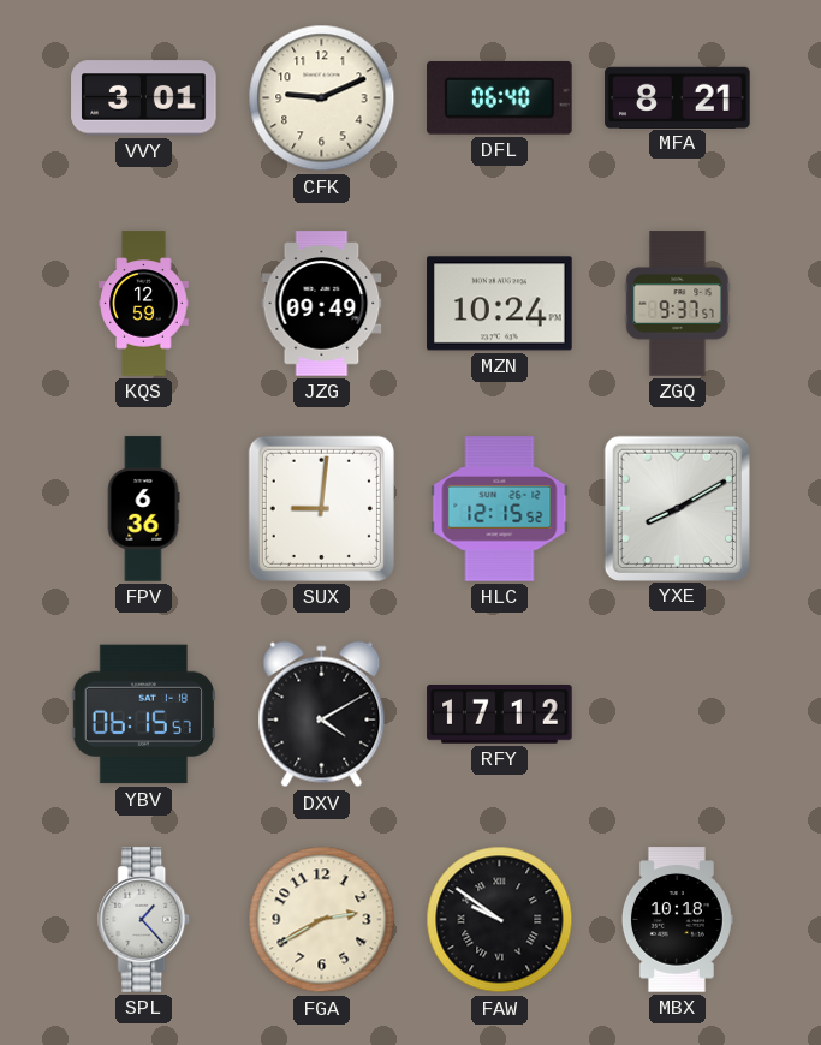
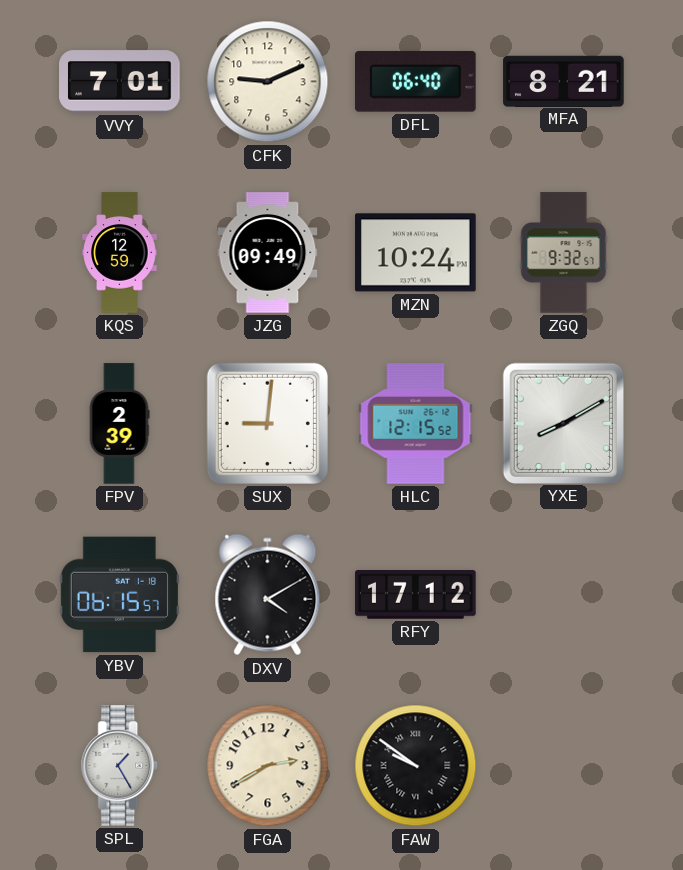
VVY: 3:01 -> 7:01 (120, 82)
ZGQ: 9:37 -> 9:32 (564, 253)
FPV: 6:36 -> 2:39 (119, 424)
SPL: 1:23 -> 1:25 (120, 766)
MBX: 10:18 -> none (677, 920)
